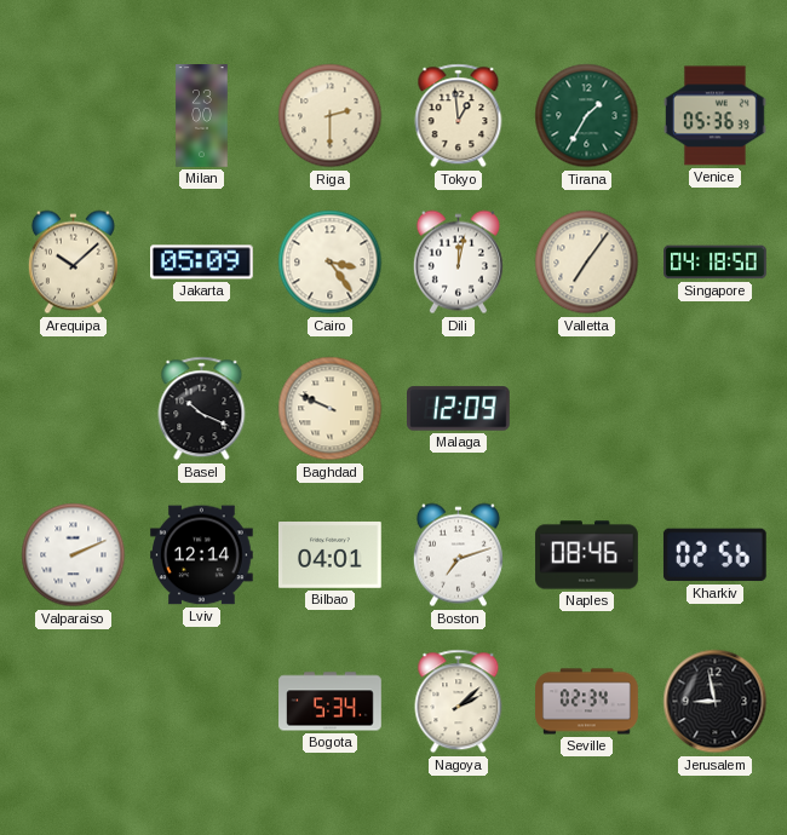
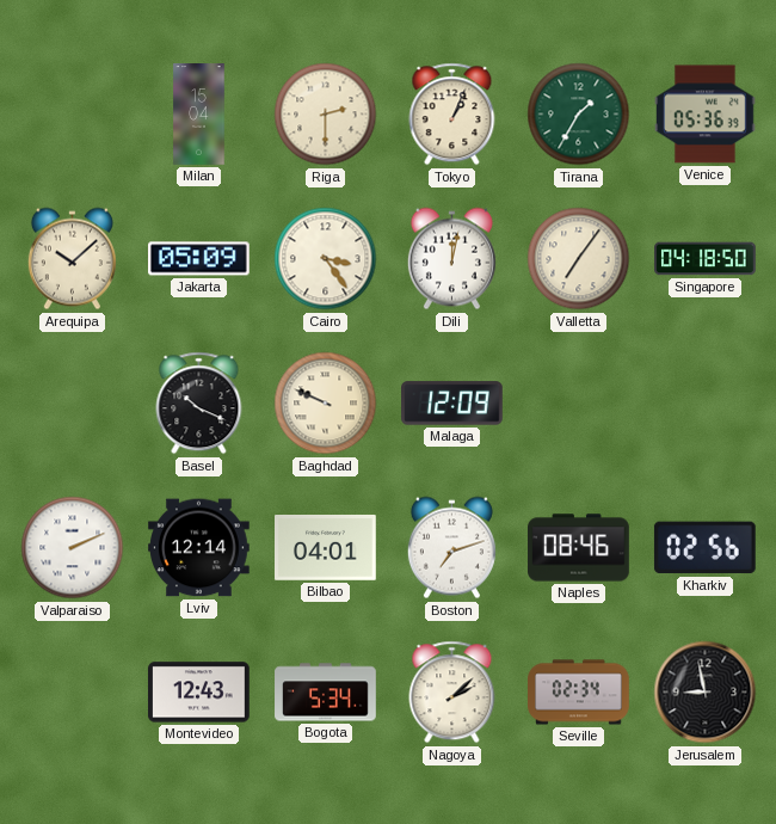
Milan: 23:00 -> 15:04 (199, 115)
Tokyo: 12:59 -> 1:04 (452, 115)
Montevideo: none -> 12:43 (199, 693)
